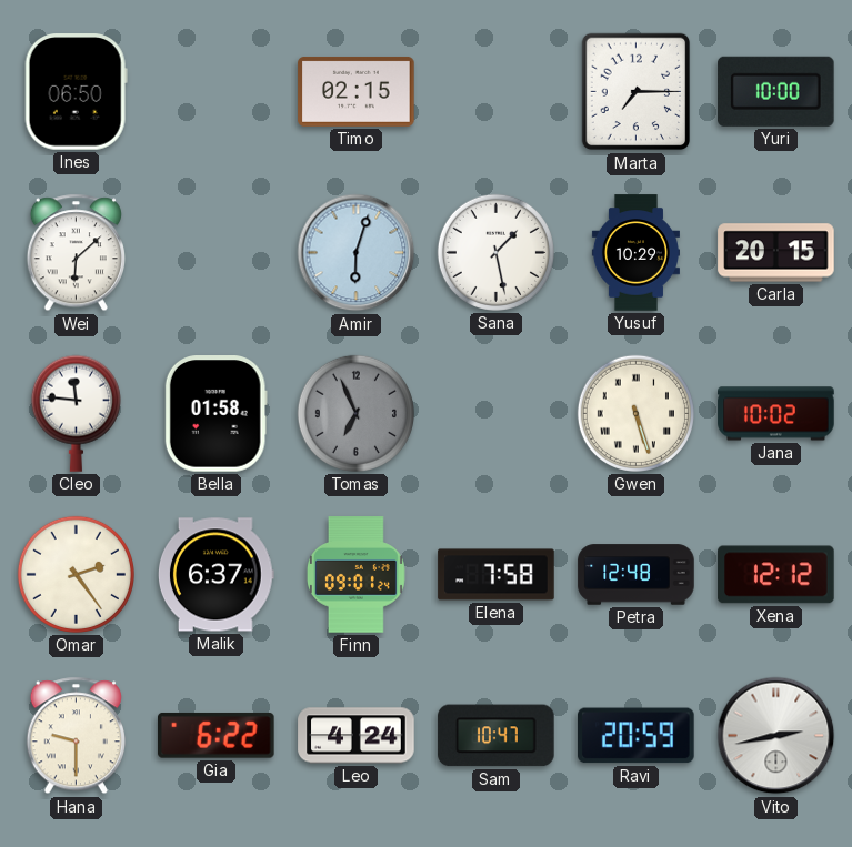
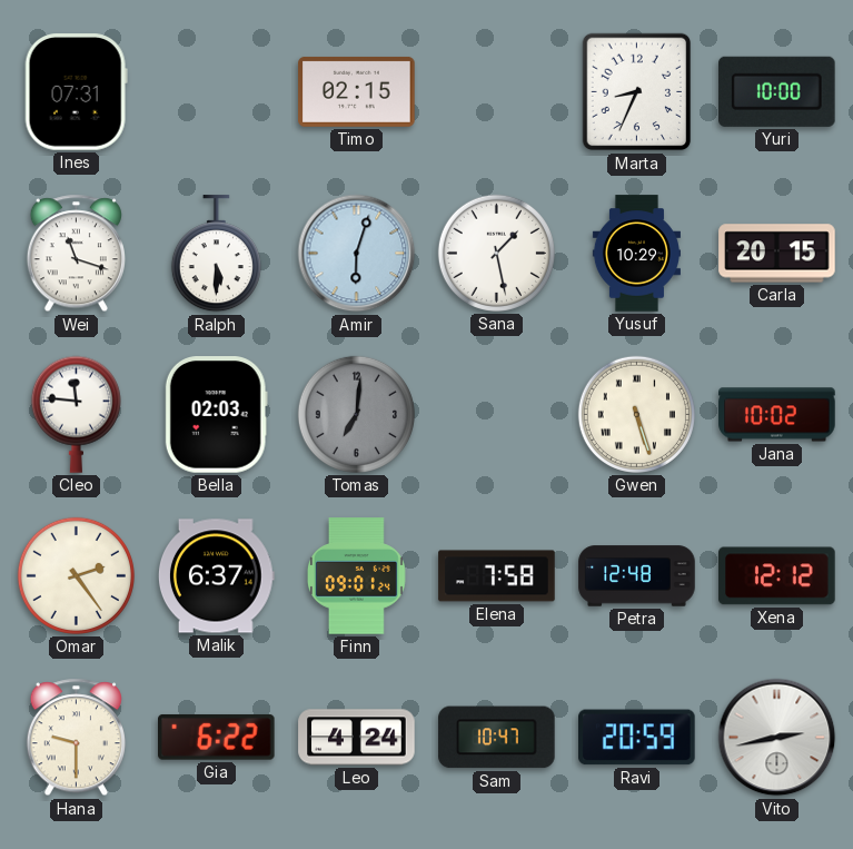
Ines: 06:50 -> 07:31 (76, 92)
Marta: 7:15 -> 8:34 (637, 92)
Wei: 6:08 -> 11:18 (76, 254)
Ralph: none -> 5:30 (216, 254)
Bella: 01:58 -> 02:03 (216, 415)
Tomas: 6:56 -> 7:01 (356, 414)
